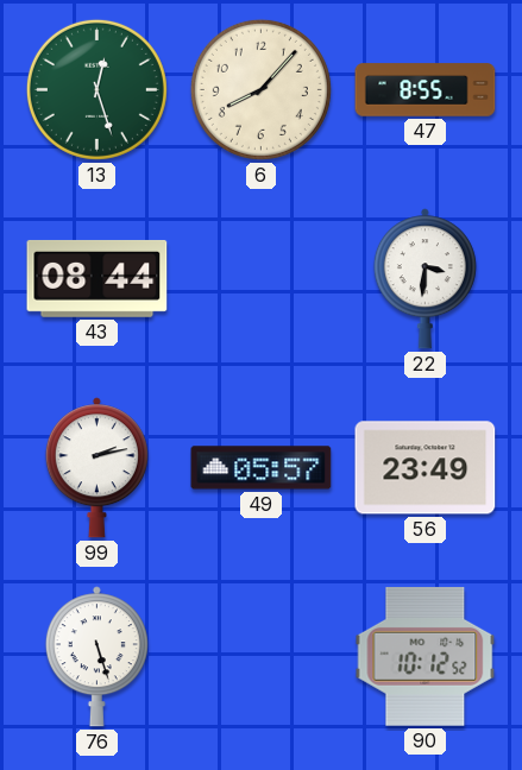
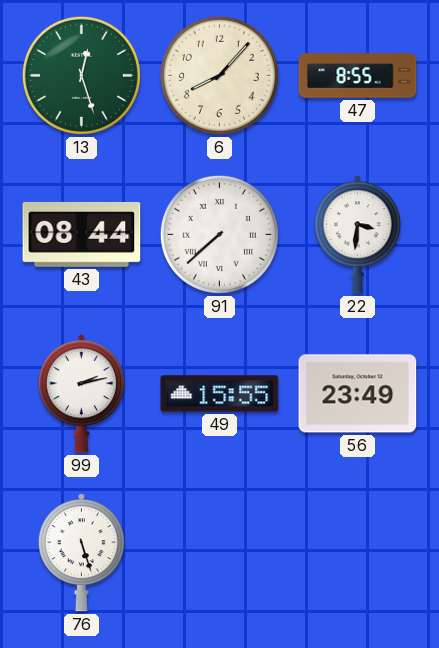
91: none -> 7:38 (219, 234)
49: 05:57 -> 15:55 (220, 394)
90: 10:12 -> none (426, 657)
